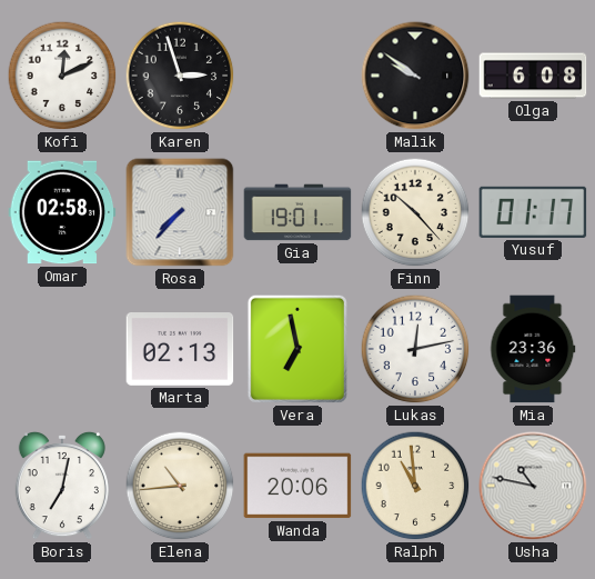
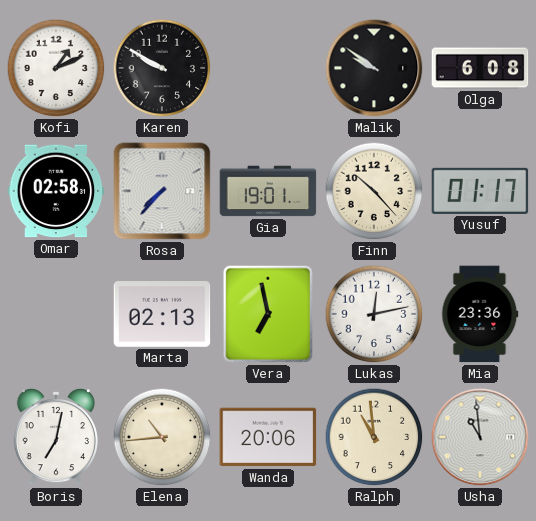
Kofi: 12:11 -> 1:11 (56, 68)
Karen: 2:57 -> 9:50 (162, 68)
Usha: 10:47 -> 10:59 (480, 437)
